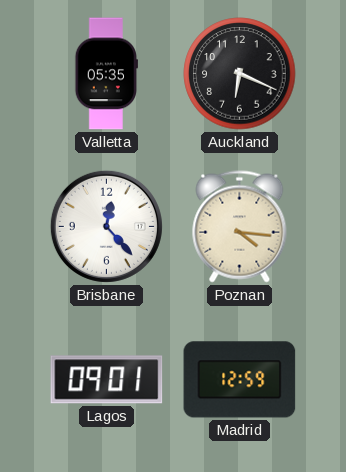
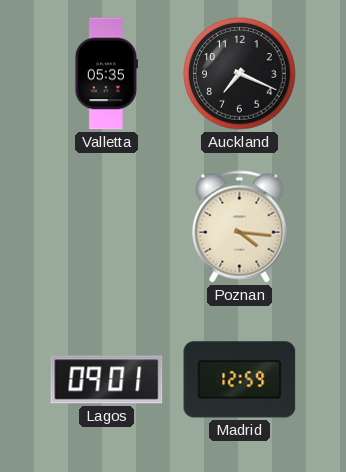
Auckland: 6:19 -> 7:19 (240, 74)
Brisbane: 12:23 -> none (106, 226)
